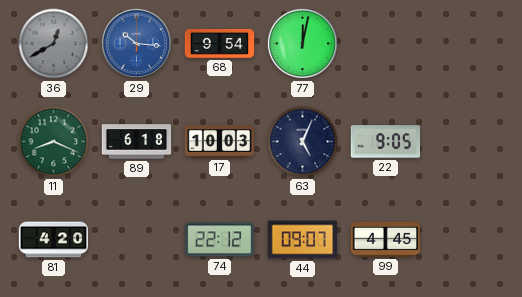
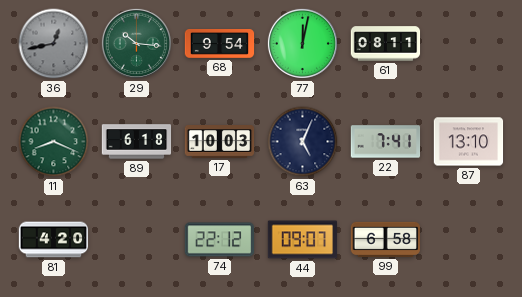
36: 12:40 -> 12:43 (54, 44)
29 dial: blue -> green (136, 43)
61: none -> 08:11 (386, 44)
22: 9:05 -> 7:41 (386, 142)
87: none -> 13:10 (469, 142)
99: 4:45 -> 6:58 (386, 239)
